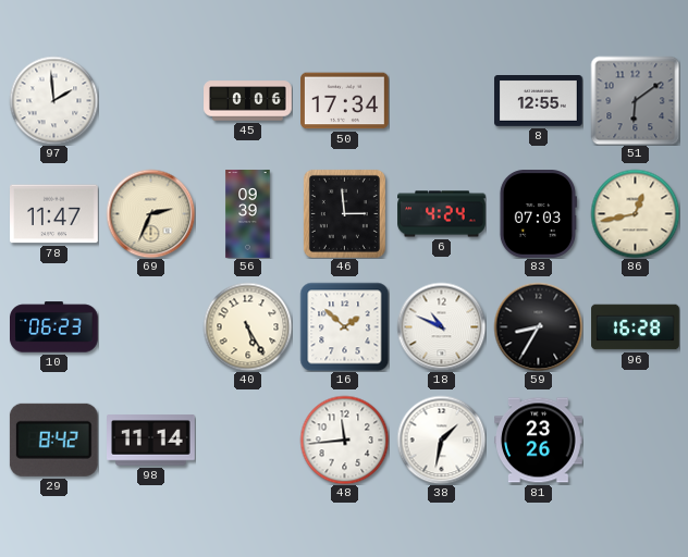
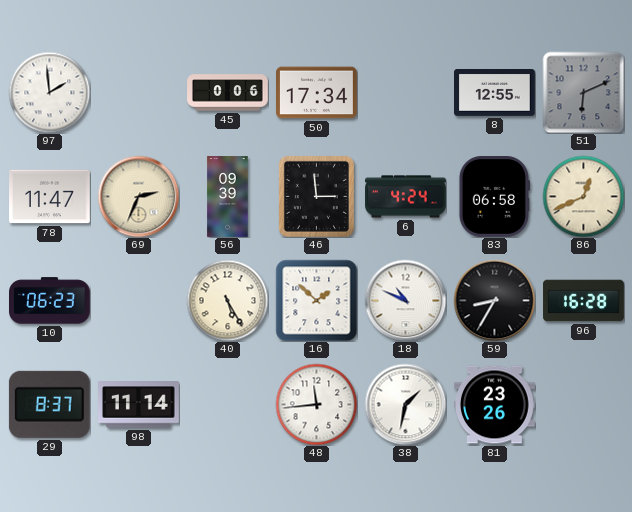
51: 6:09 -> 6:11 (583, 92)
83: 07:03 -> 06:58 (494, 197)
86: 12:43 -> 12:41 (583, 196)
29: 8:42 -> 8:37 (49, 404)
